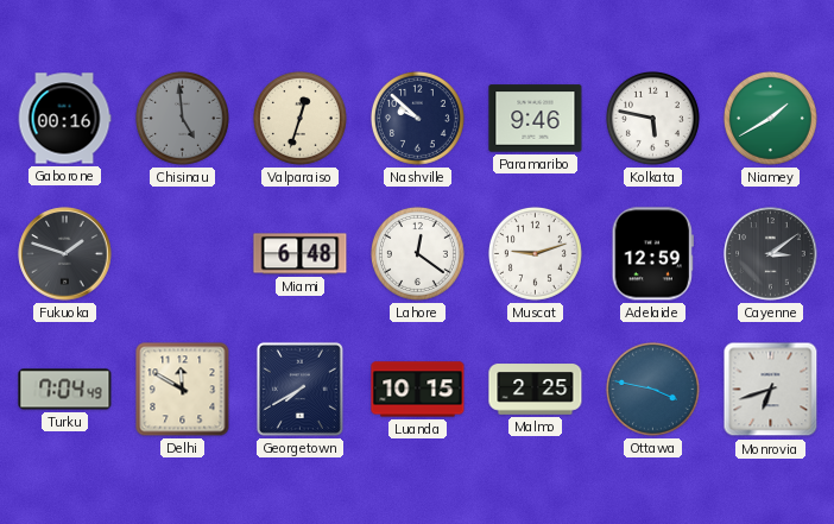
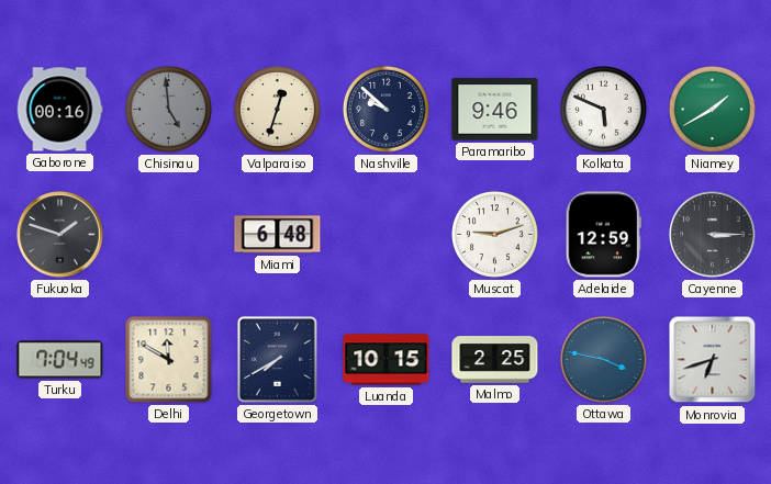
Kolkata: 5:47 -> 5:49 (603, 109)
Lahore: 12:21 -> none (417, 253)
Cayenne: 3:09 -> 3:15 (713, 235)
